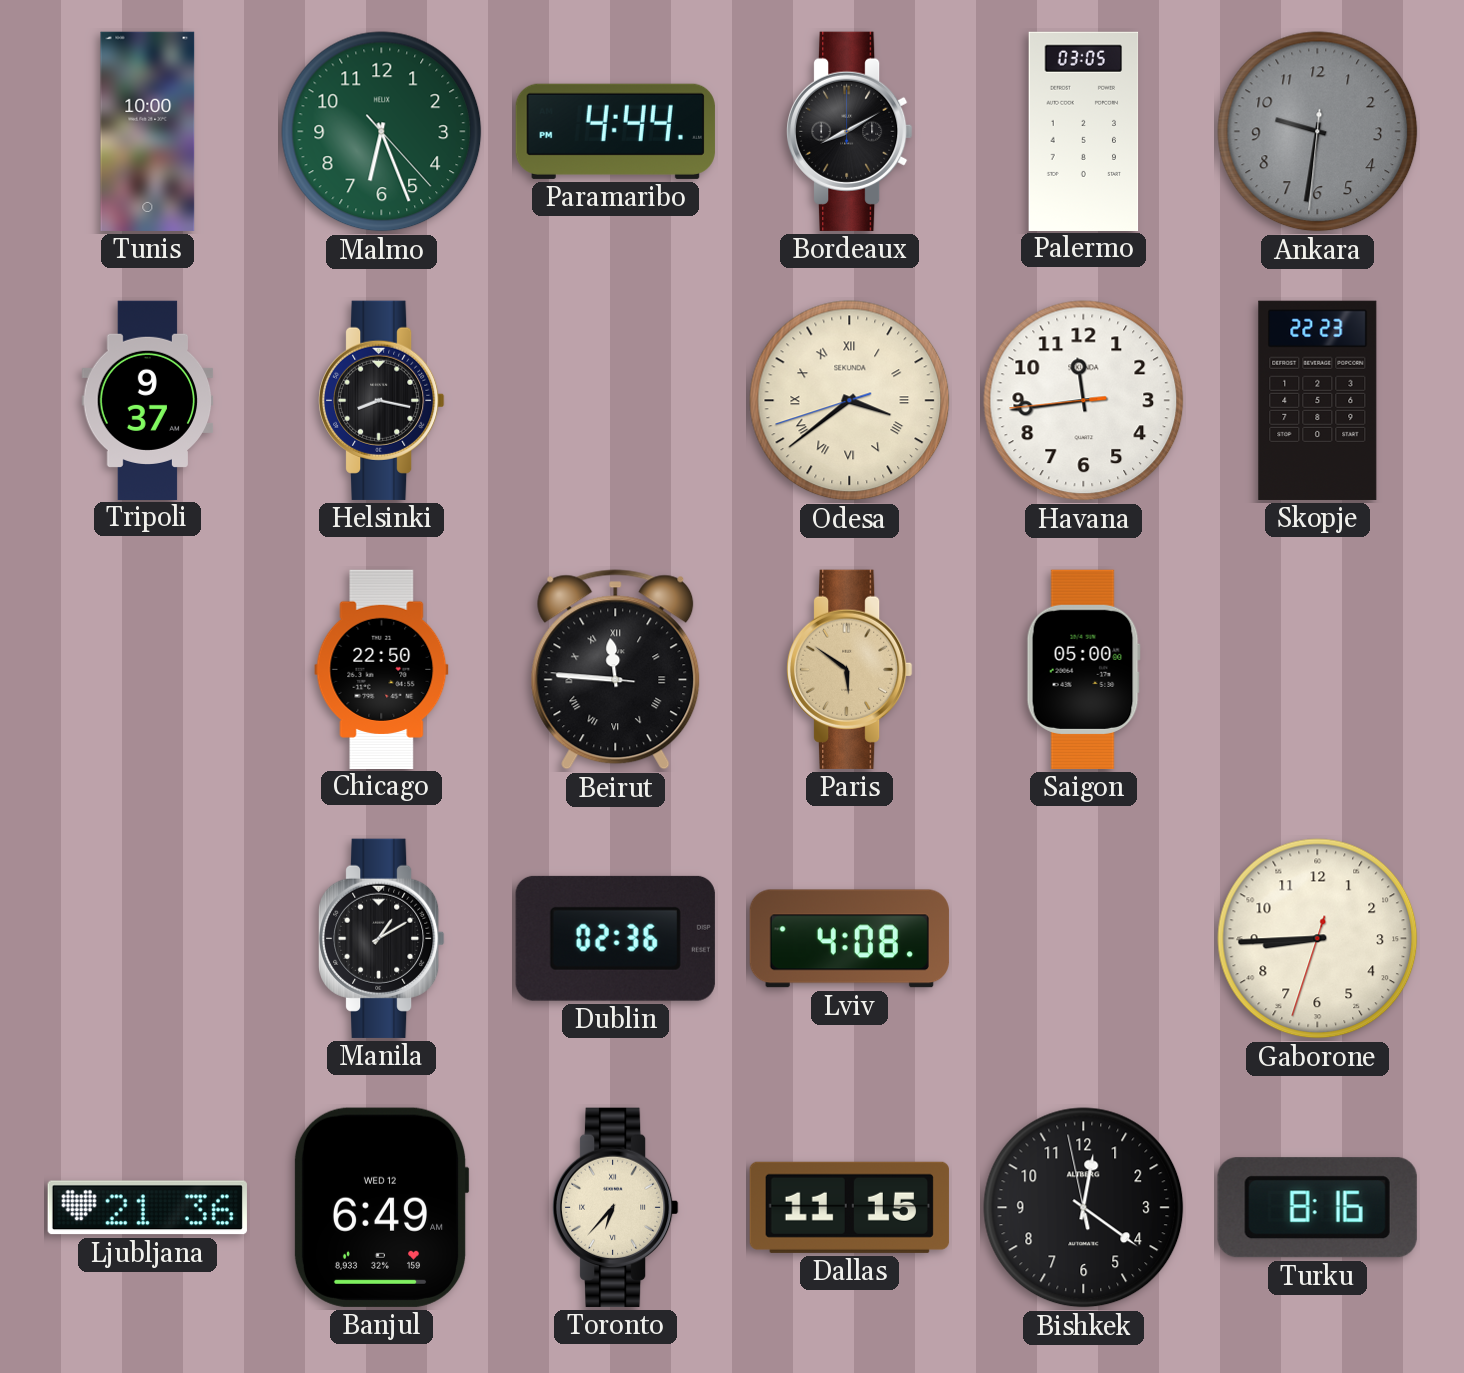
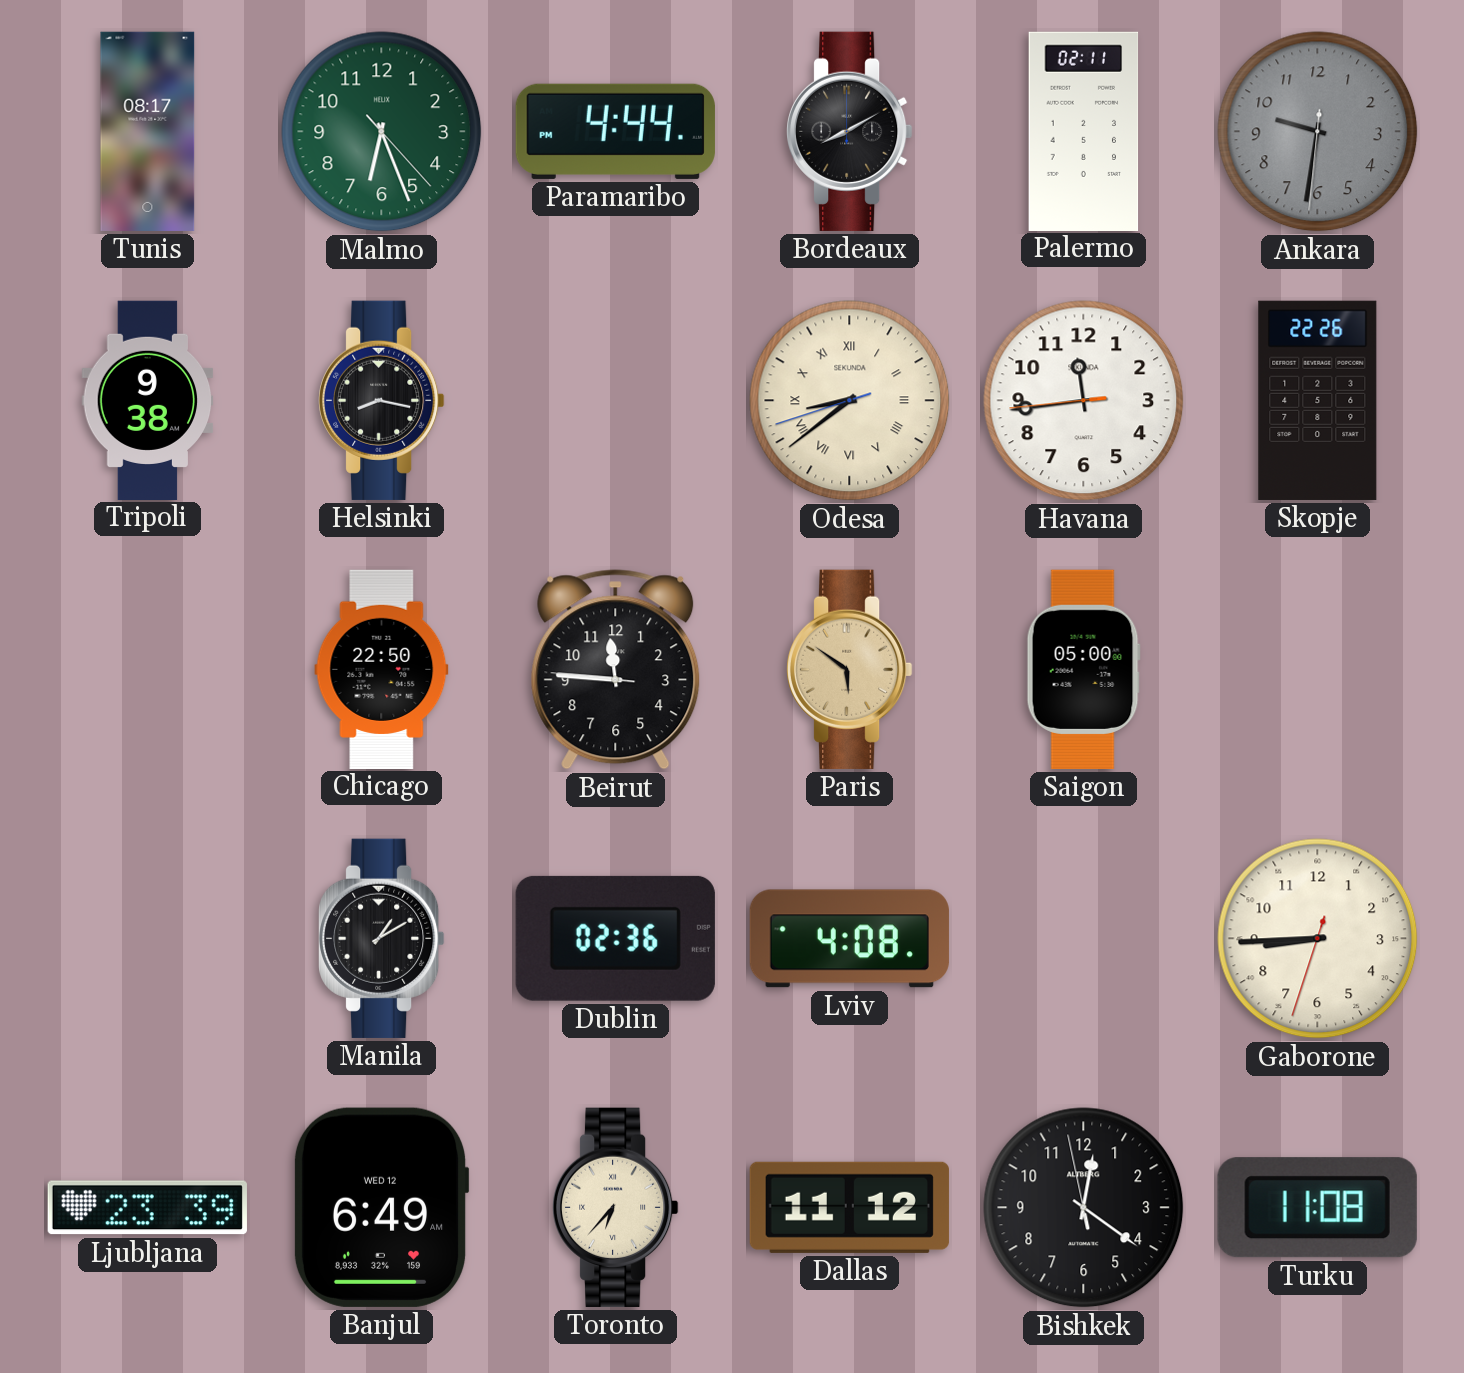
Tunis: 10:00 -> 08:17 (148, 131)
Palermo: 03:05 -> 02:11 (1084, 131)
Tripoli: 9:37 -> 9:38 (148, 400)
Odesa: 3:38 -> 8:38 (850, 401)
Skopje: 22:23 -> 22:26 (1318, 400)
Beirut numerals: Roman -> Arabic (616, 670)
Ljubljana: 21:36 -> 23:39 (147, 1208)
Dallas: 11:15 -> 11:12 (849, 1207)
Turku: 8:16 -> 11:08 (1317, 1208)
